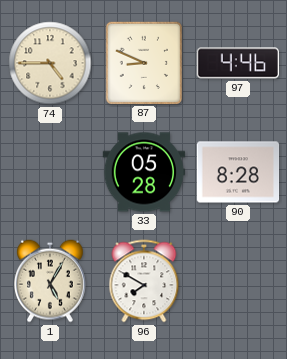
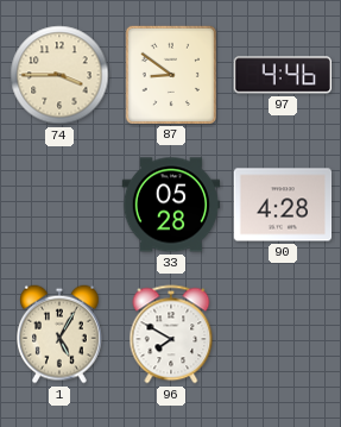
74: 4:45 -> 3:45 (59, 75)
87: 8:49 -> 8:51 (171, 74)
90: 8:28 -> 4:28 (283, 205)
